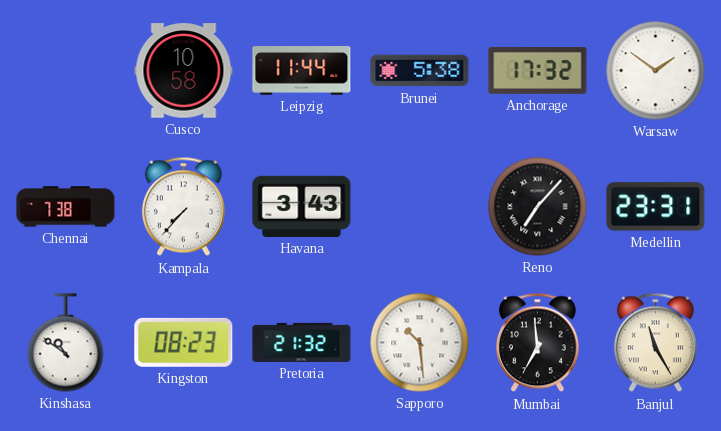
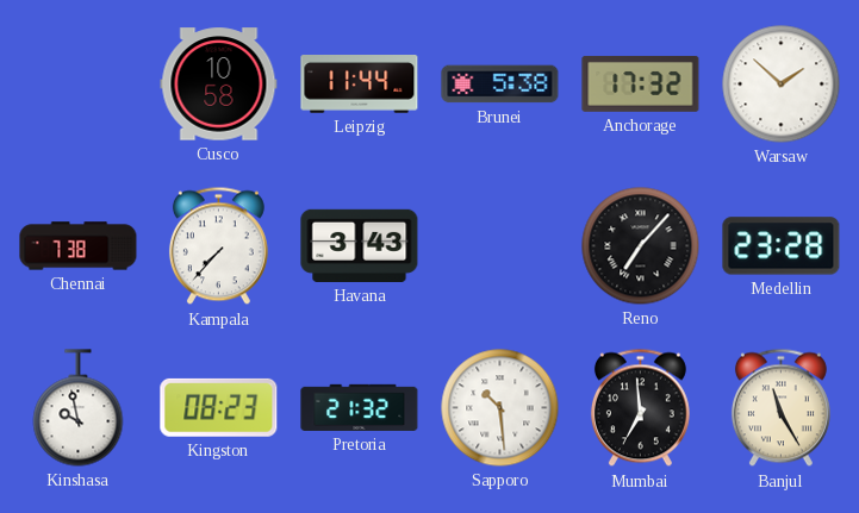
Warsaw: 1:51 -> 1:52 (782, 85)
Medellin: 23:31 -> 23:28 (782, 246)
Kinshasa: 10:51 -> 9:58 (79, 408)
